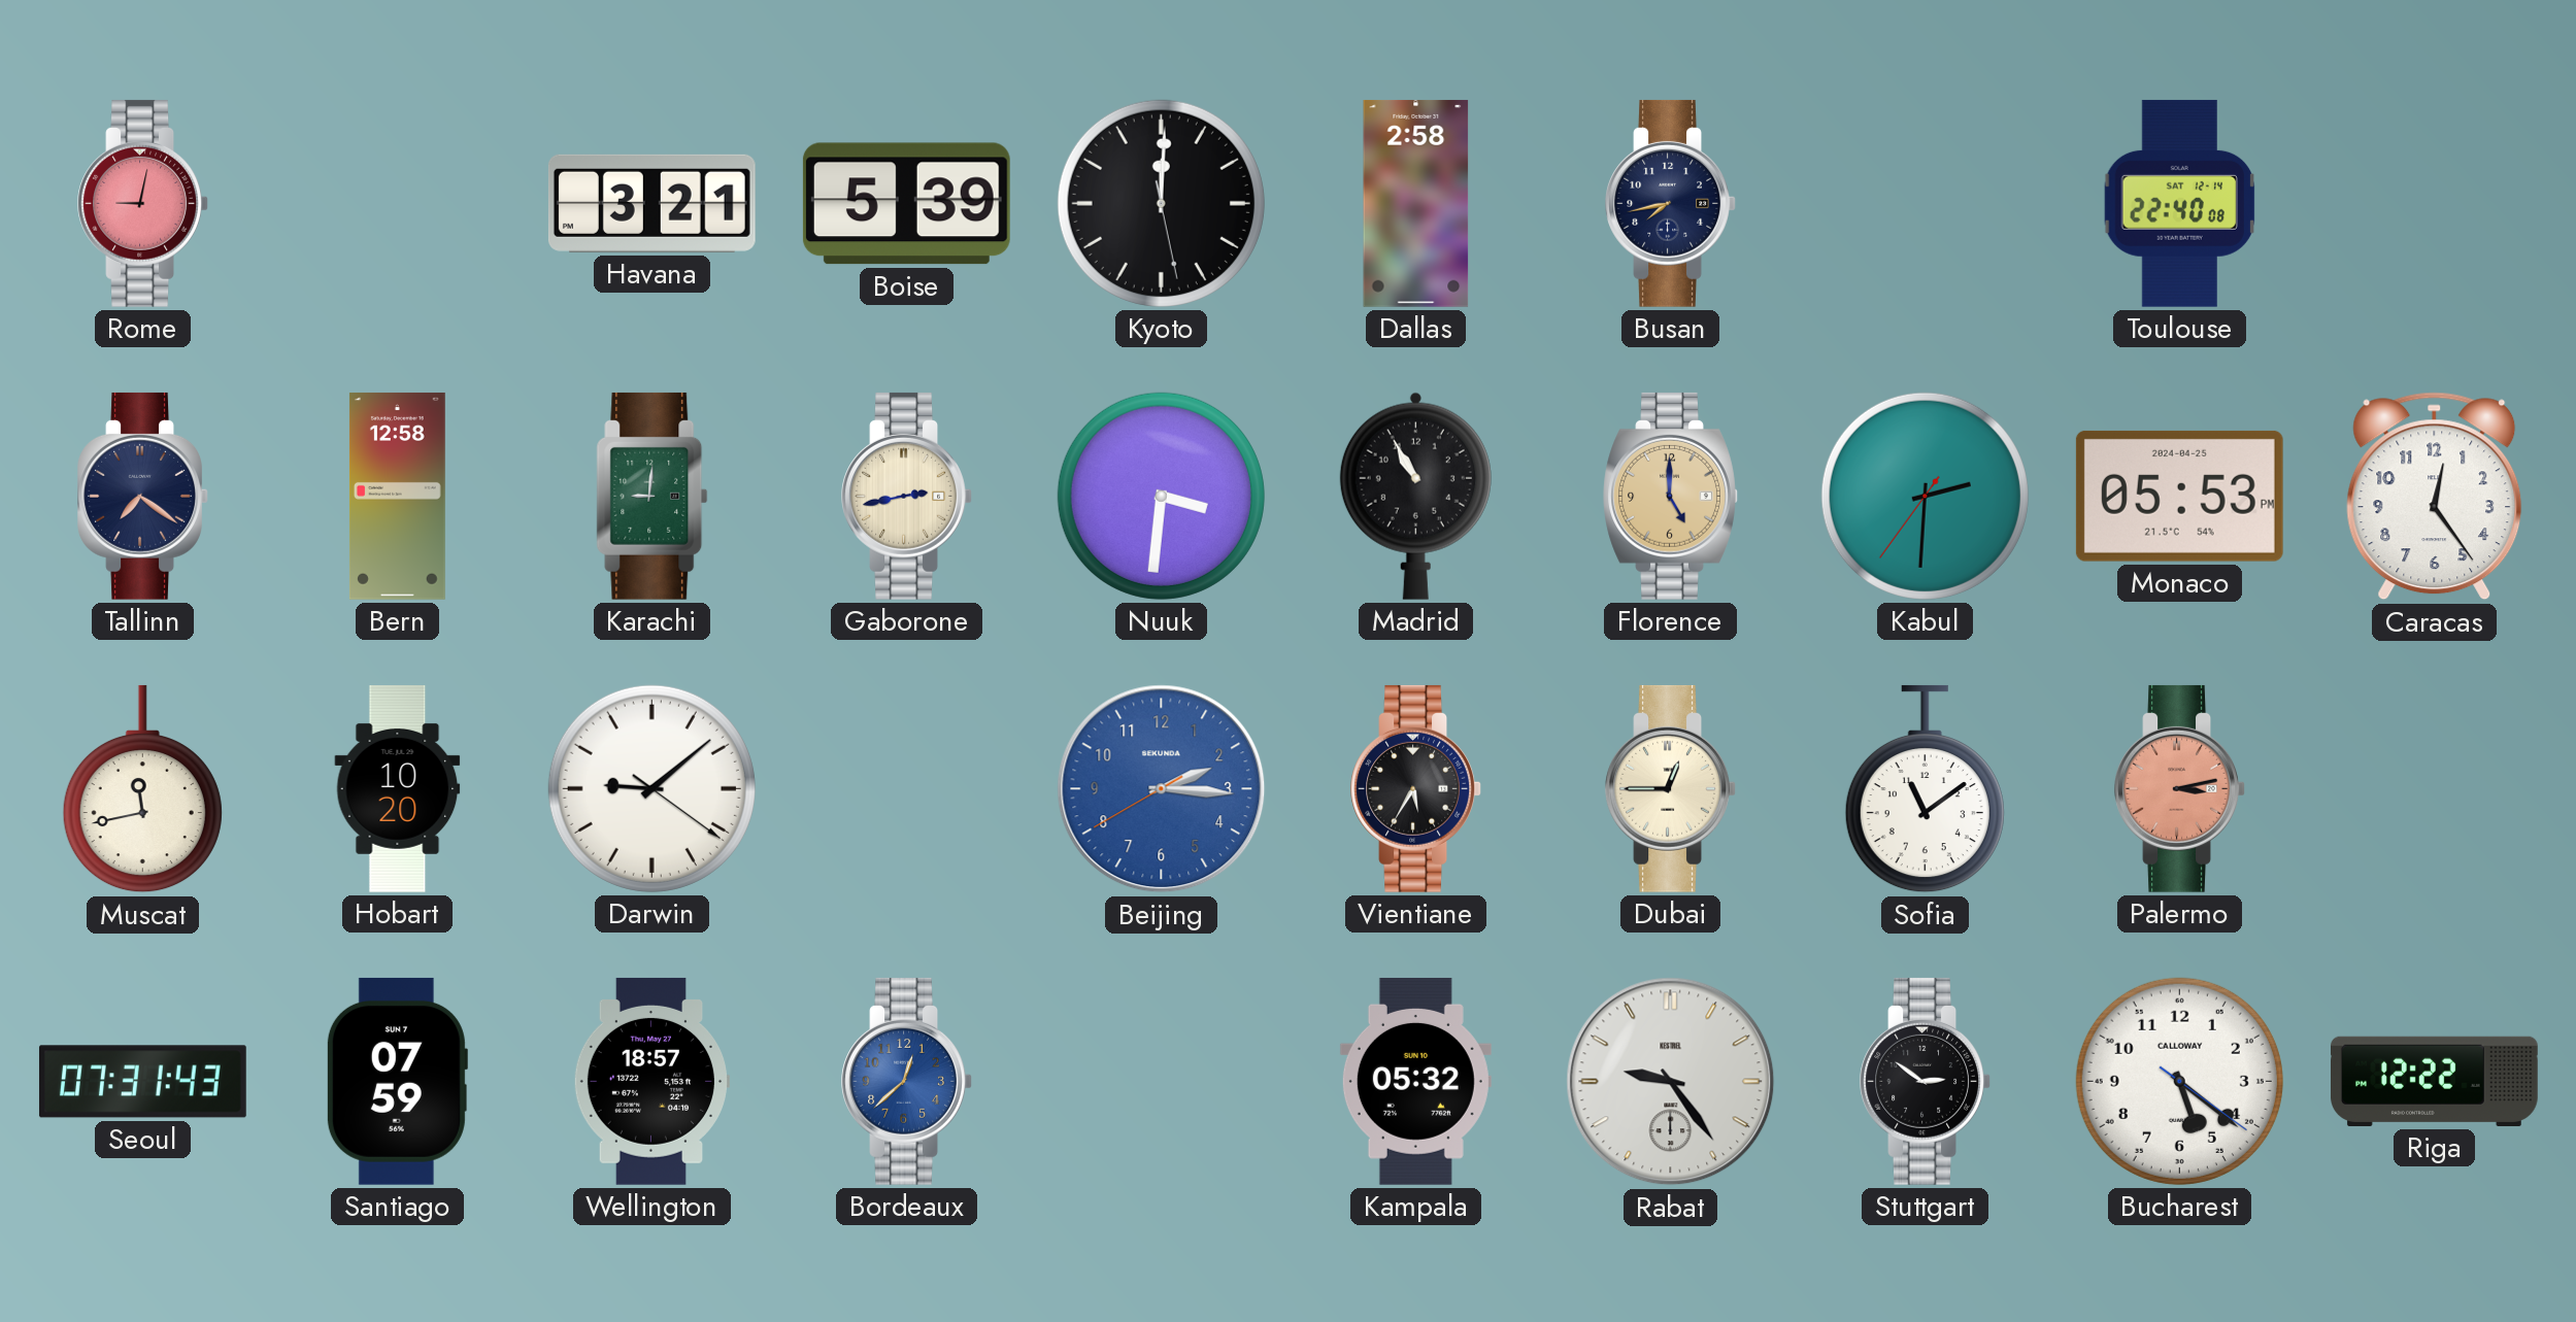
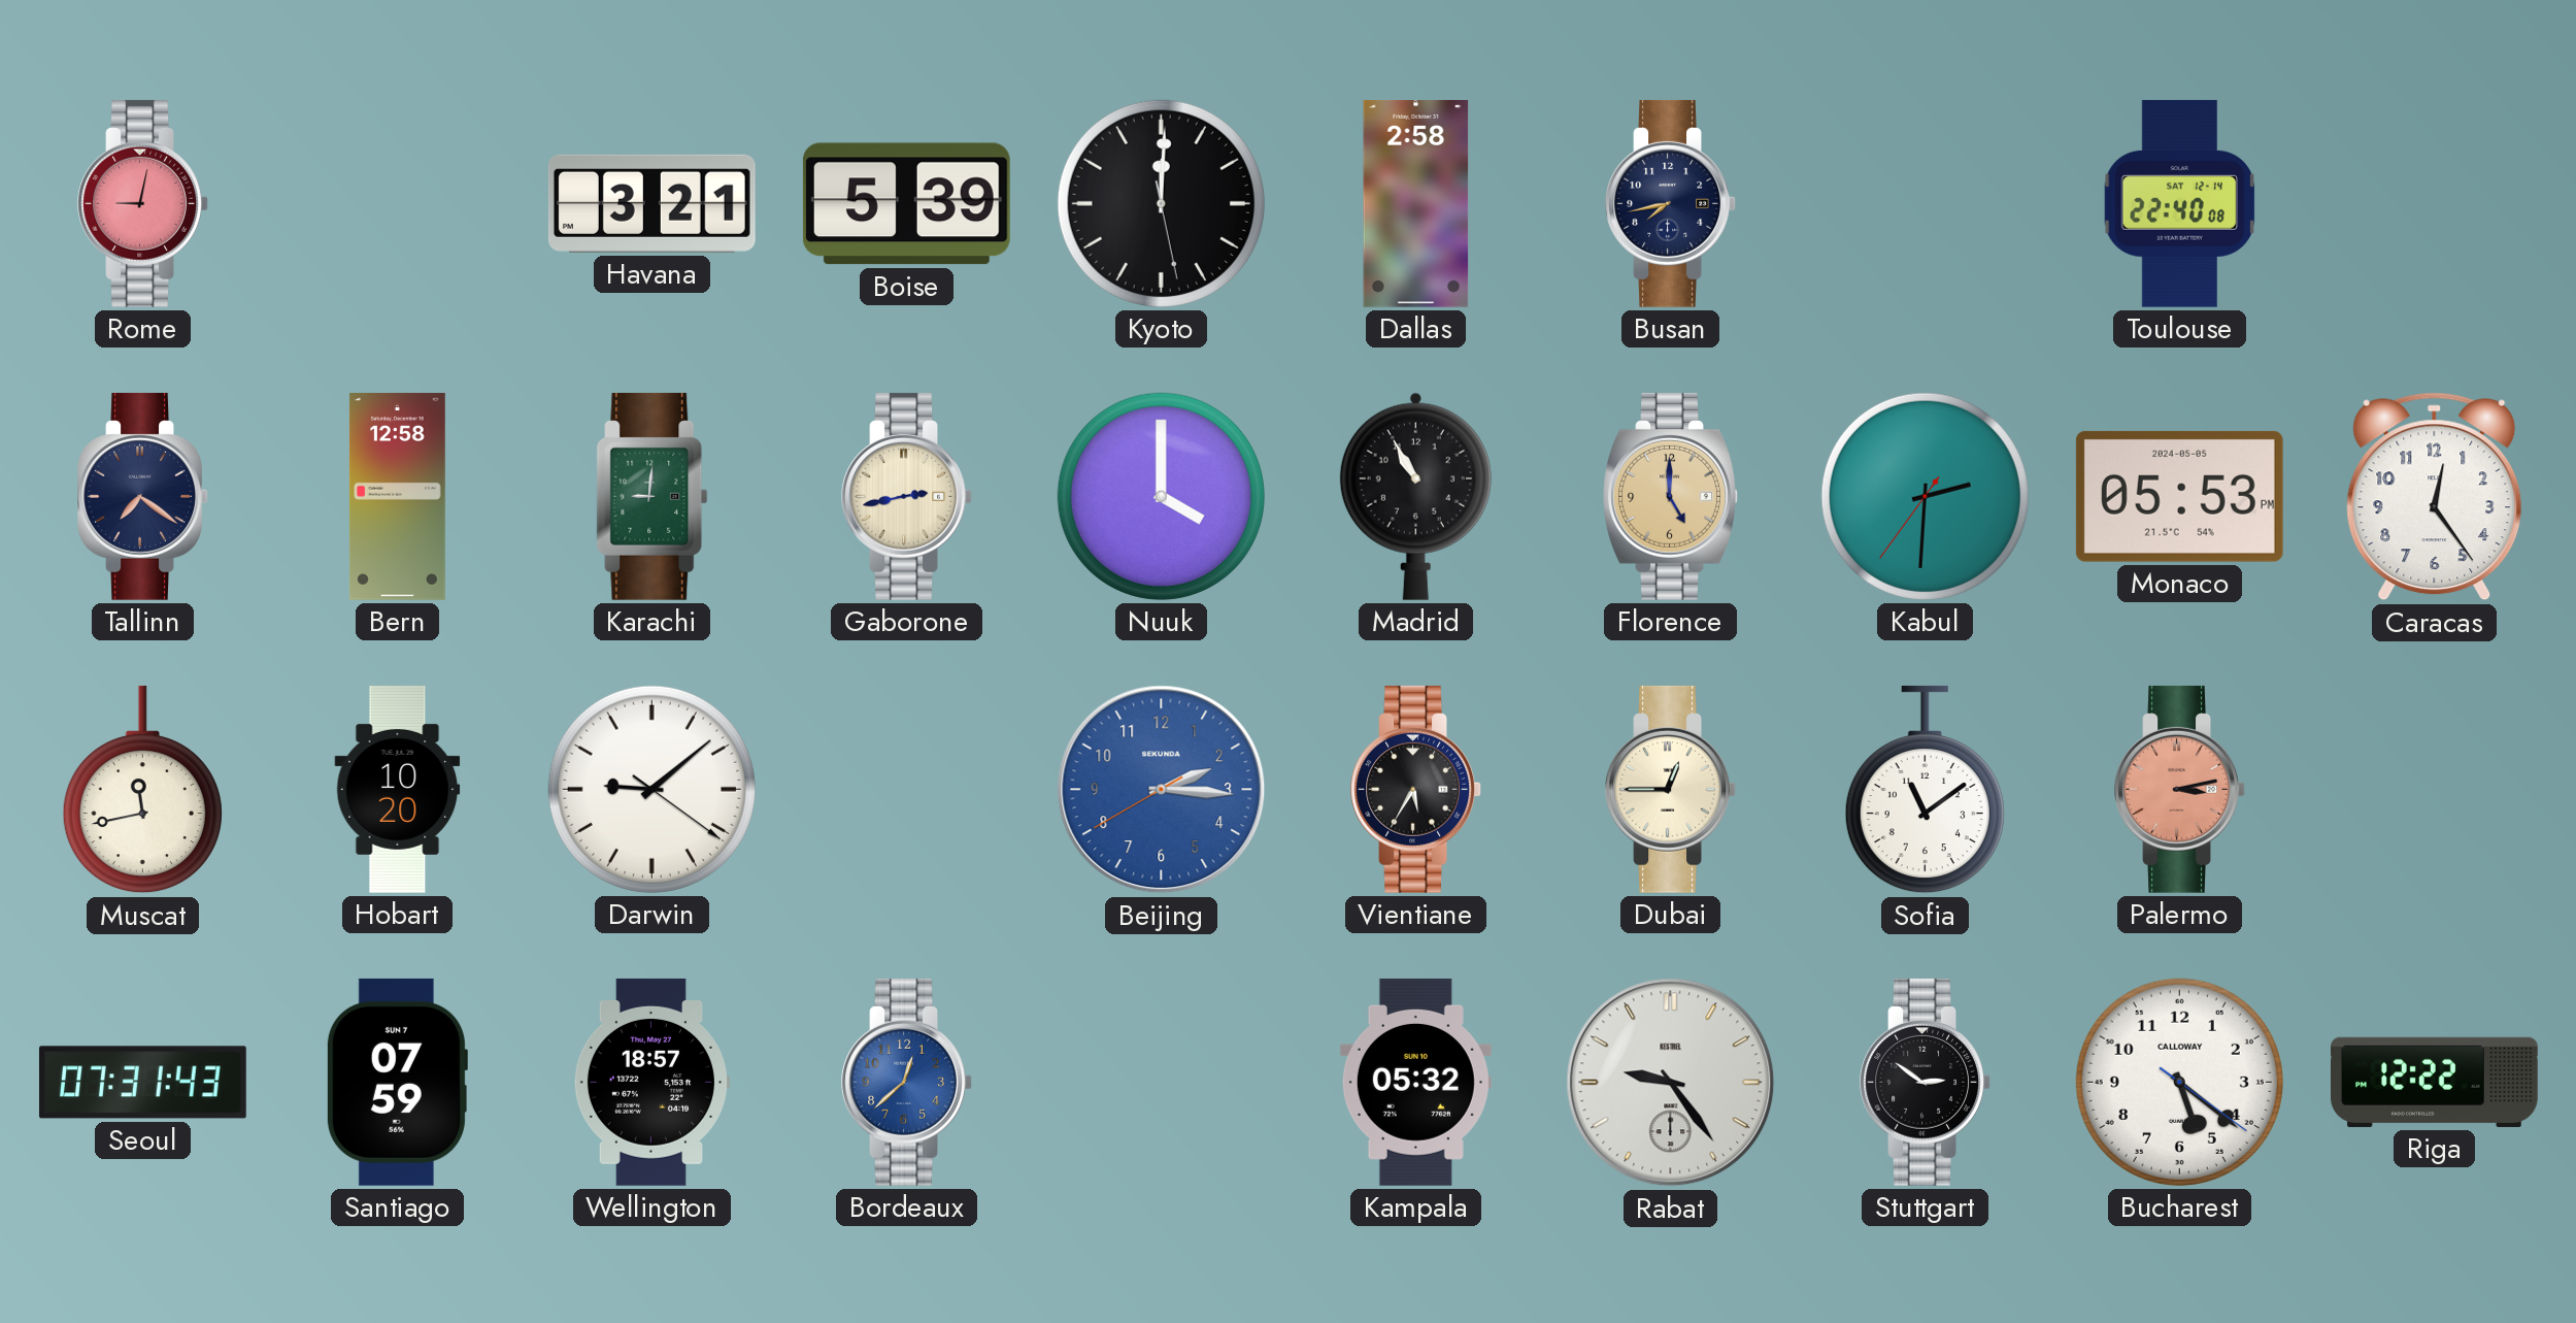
Nuuk: 3:31 -> 4:00 (1161, 496)
Monaco date: 2024-04-25 -> 2024-05-05 (2179, 496)
